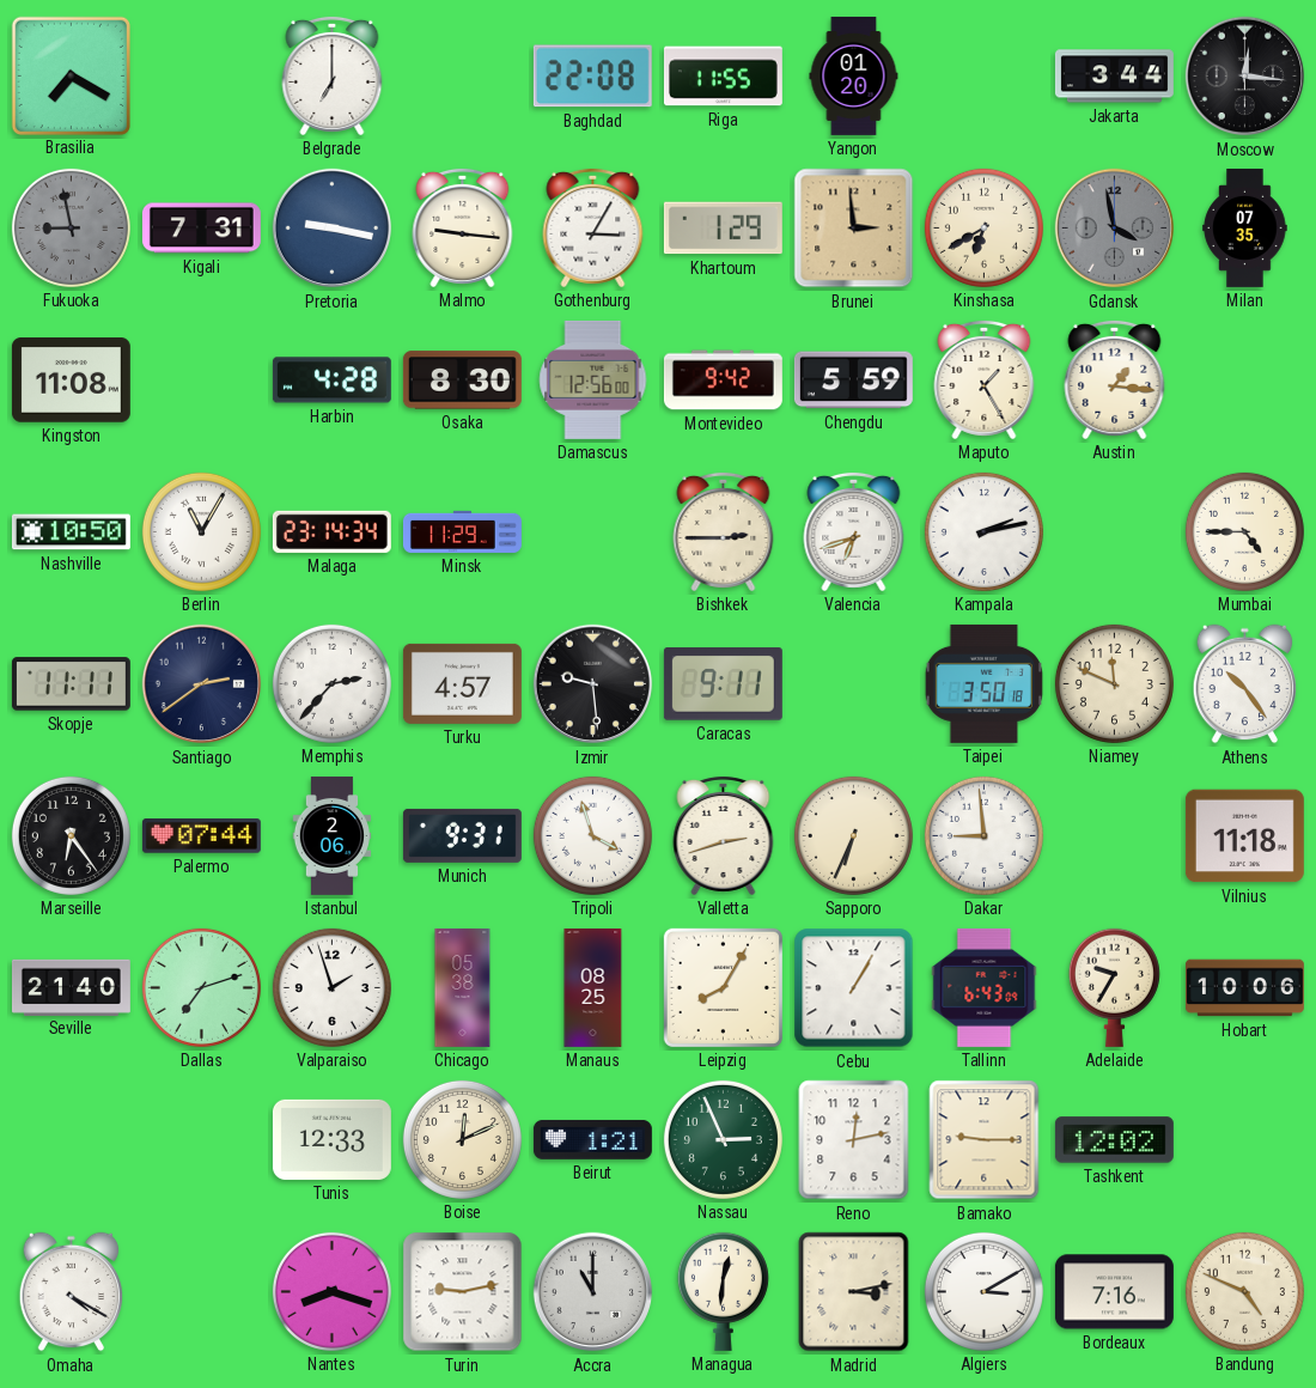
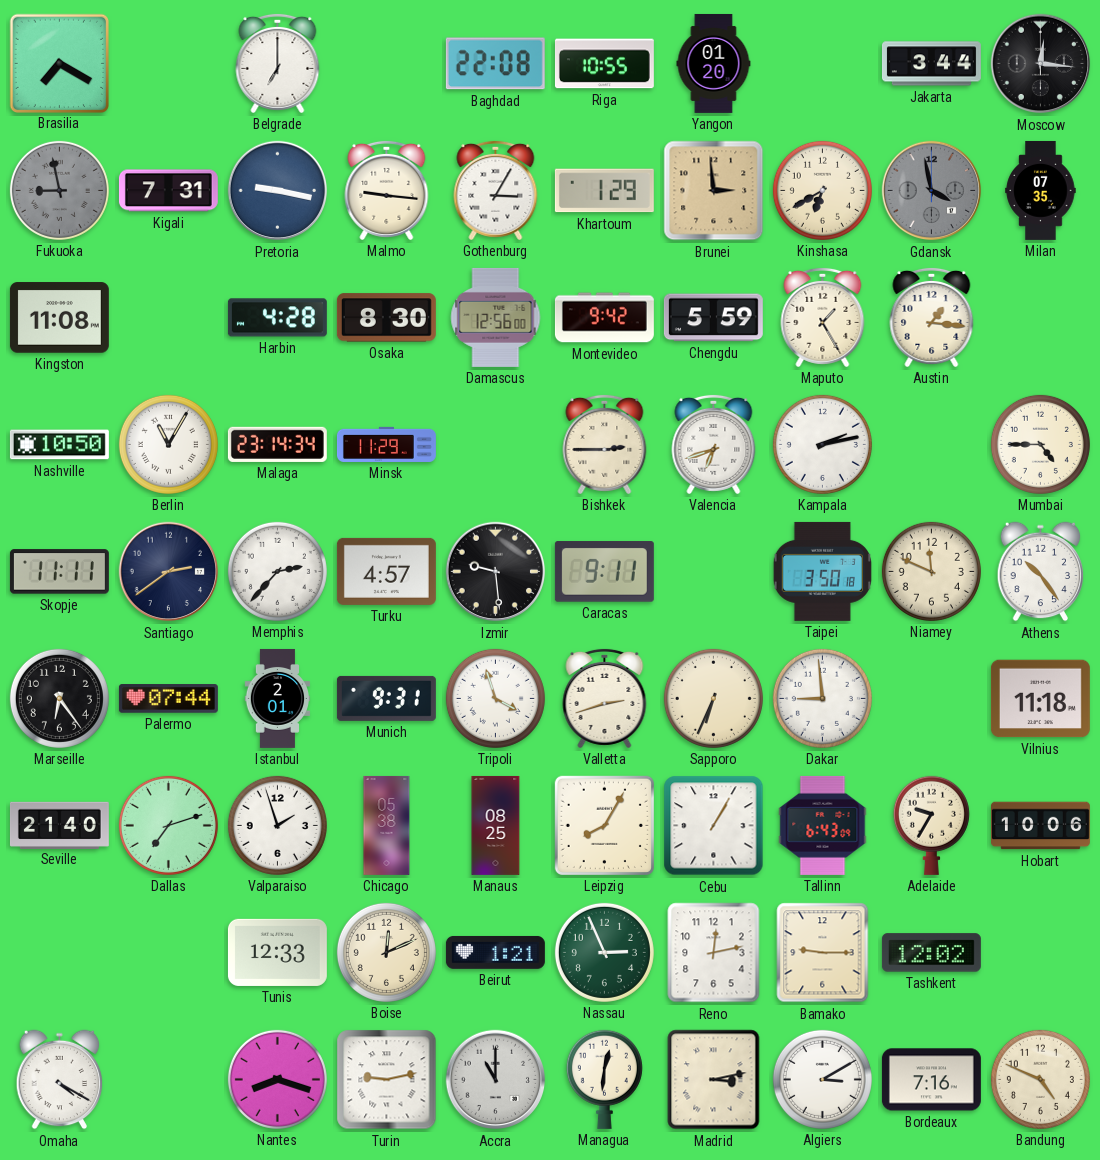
Riga: 11:55 -> 10:55 (604, 64)
Istanbul: 2:06 -> 2:01 (278, 698)
